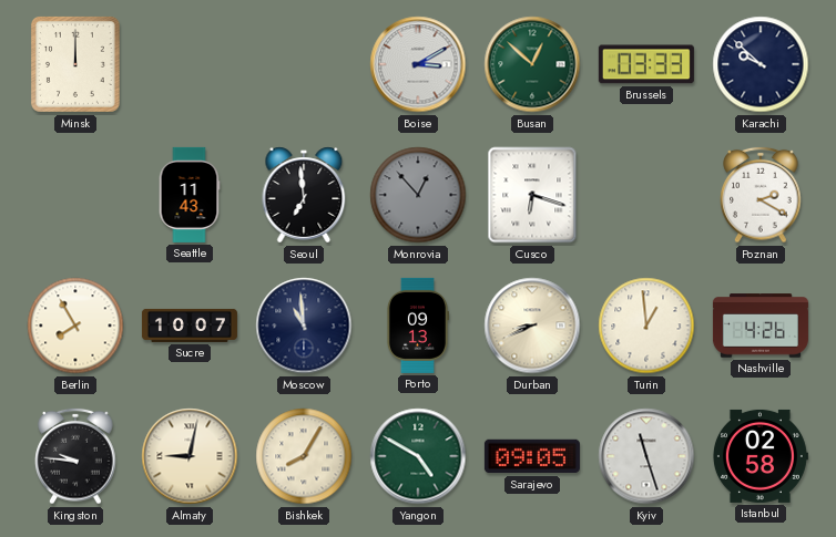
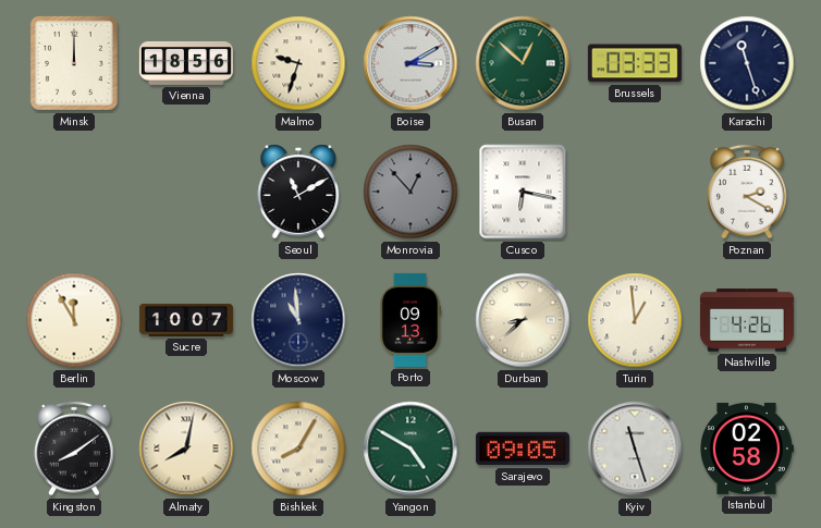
Vienna: none -> 18:56 (186, 63)
Malmo: none -> 9:33 (298, 63)
Karachi: 9:52 -> 11:27 (747, 63)
Seattle: 11:43 -> none (190, 195)
Seoul: 6:59 -> 11:10 (298, 192)
Cusco: 6:18 -> 6:17 (523, 192)
Berlin: 7:55 -> 11:55 (74, 320)
Durban: 8:41 -> 8:38 (523, 320)
Kingston: 9:46 -> 8:09 (74, 449)
Almaty: 9:02 -> 8:02 (186, 449)
